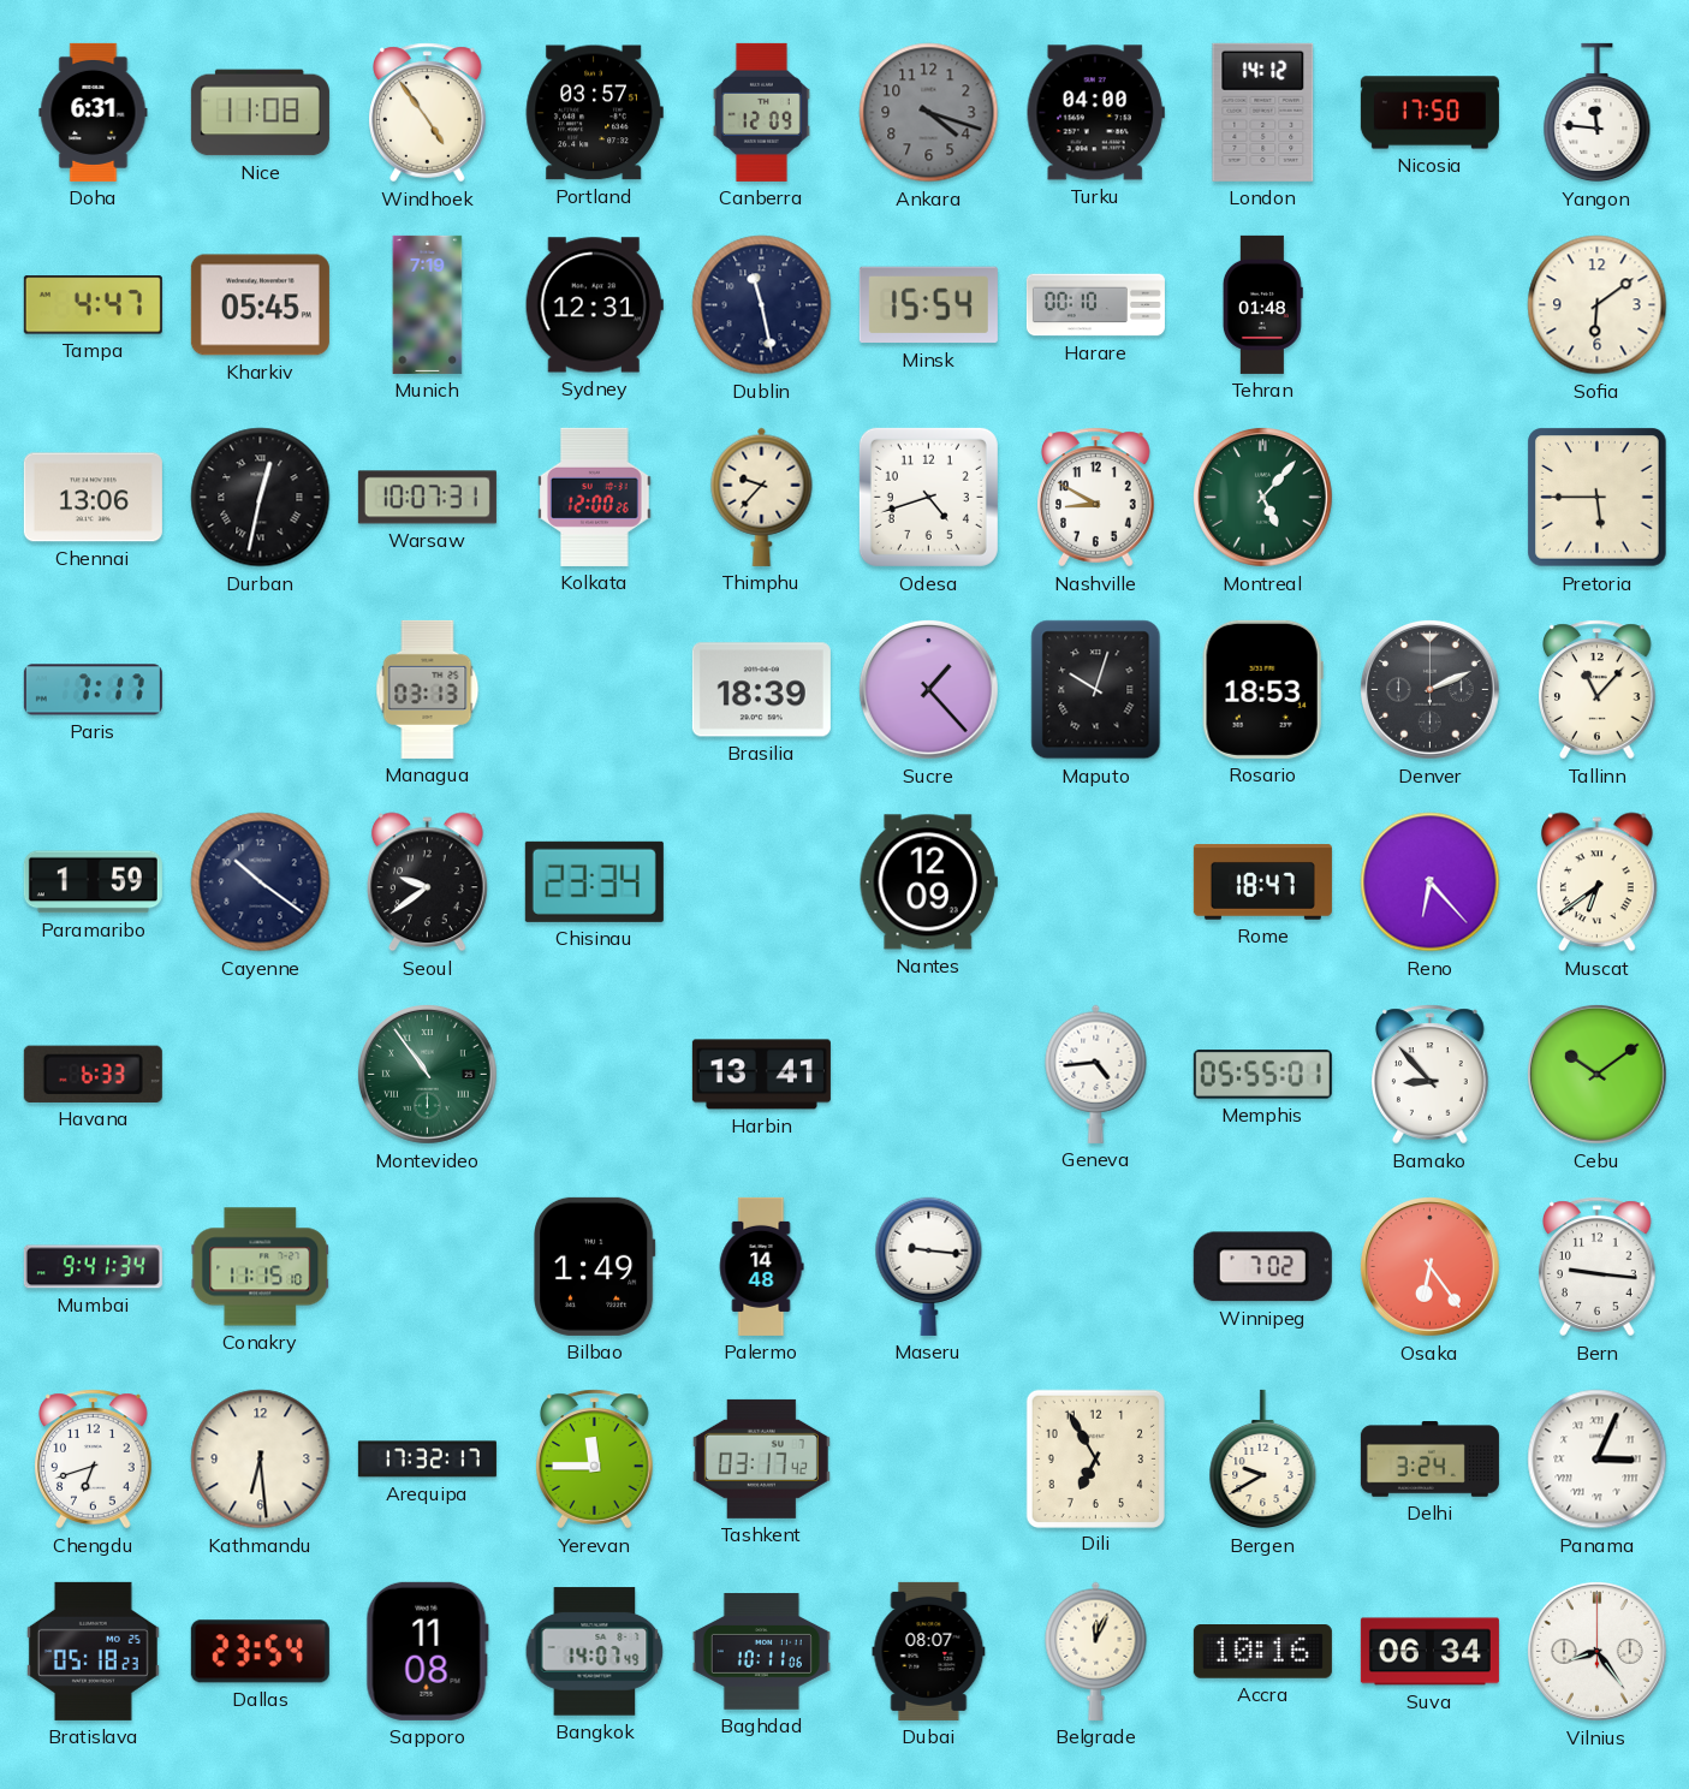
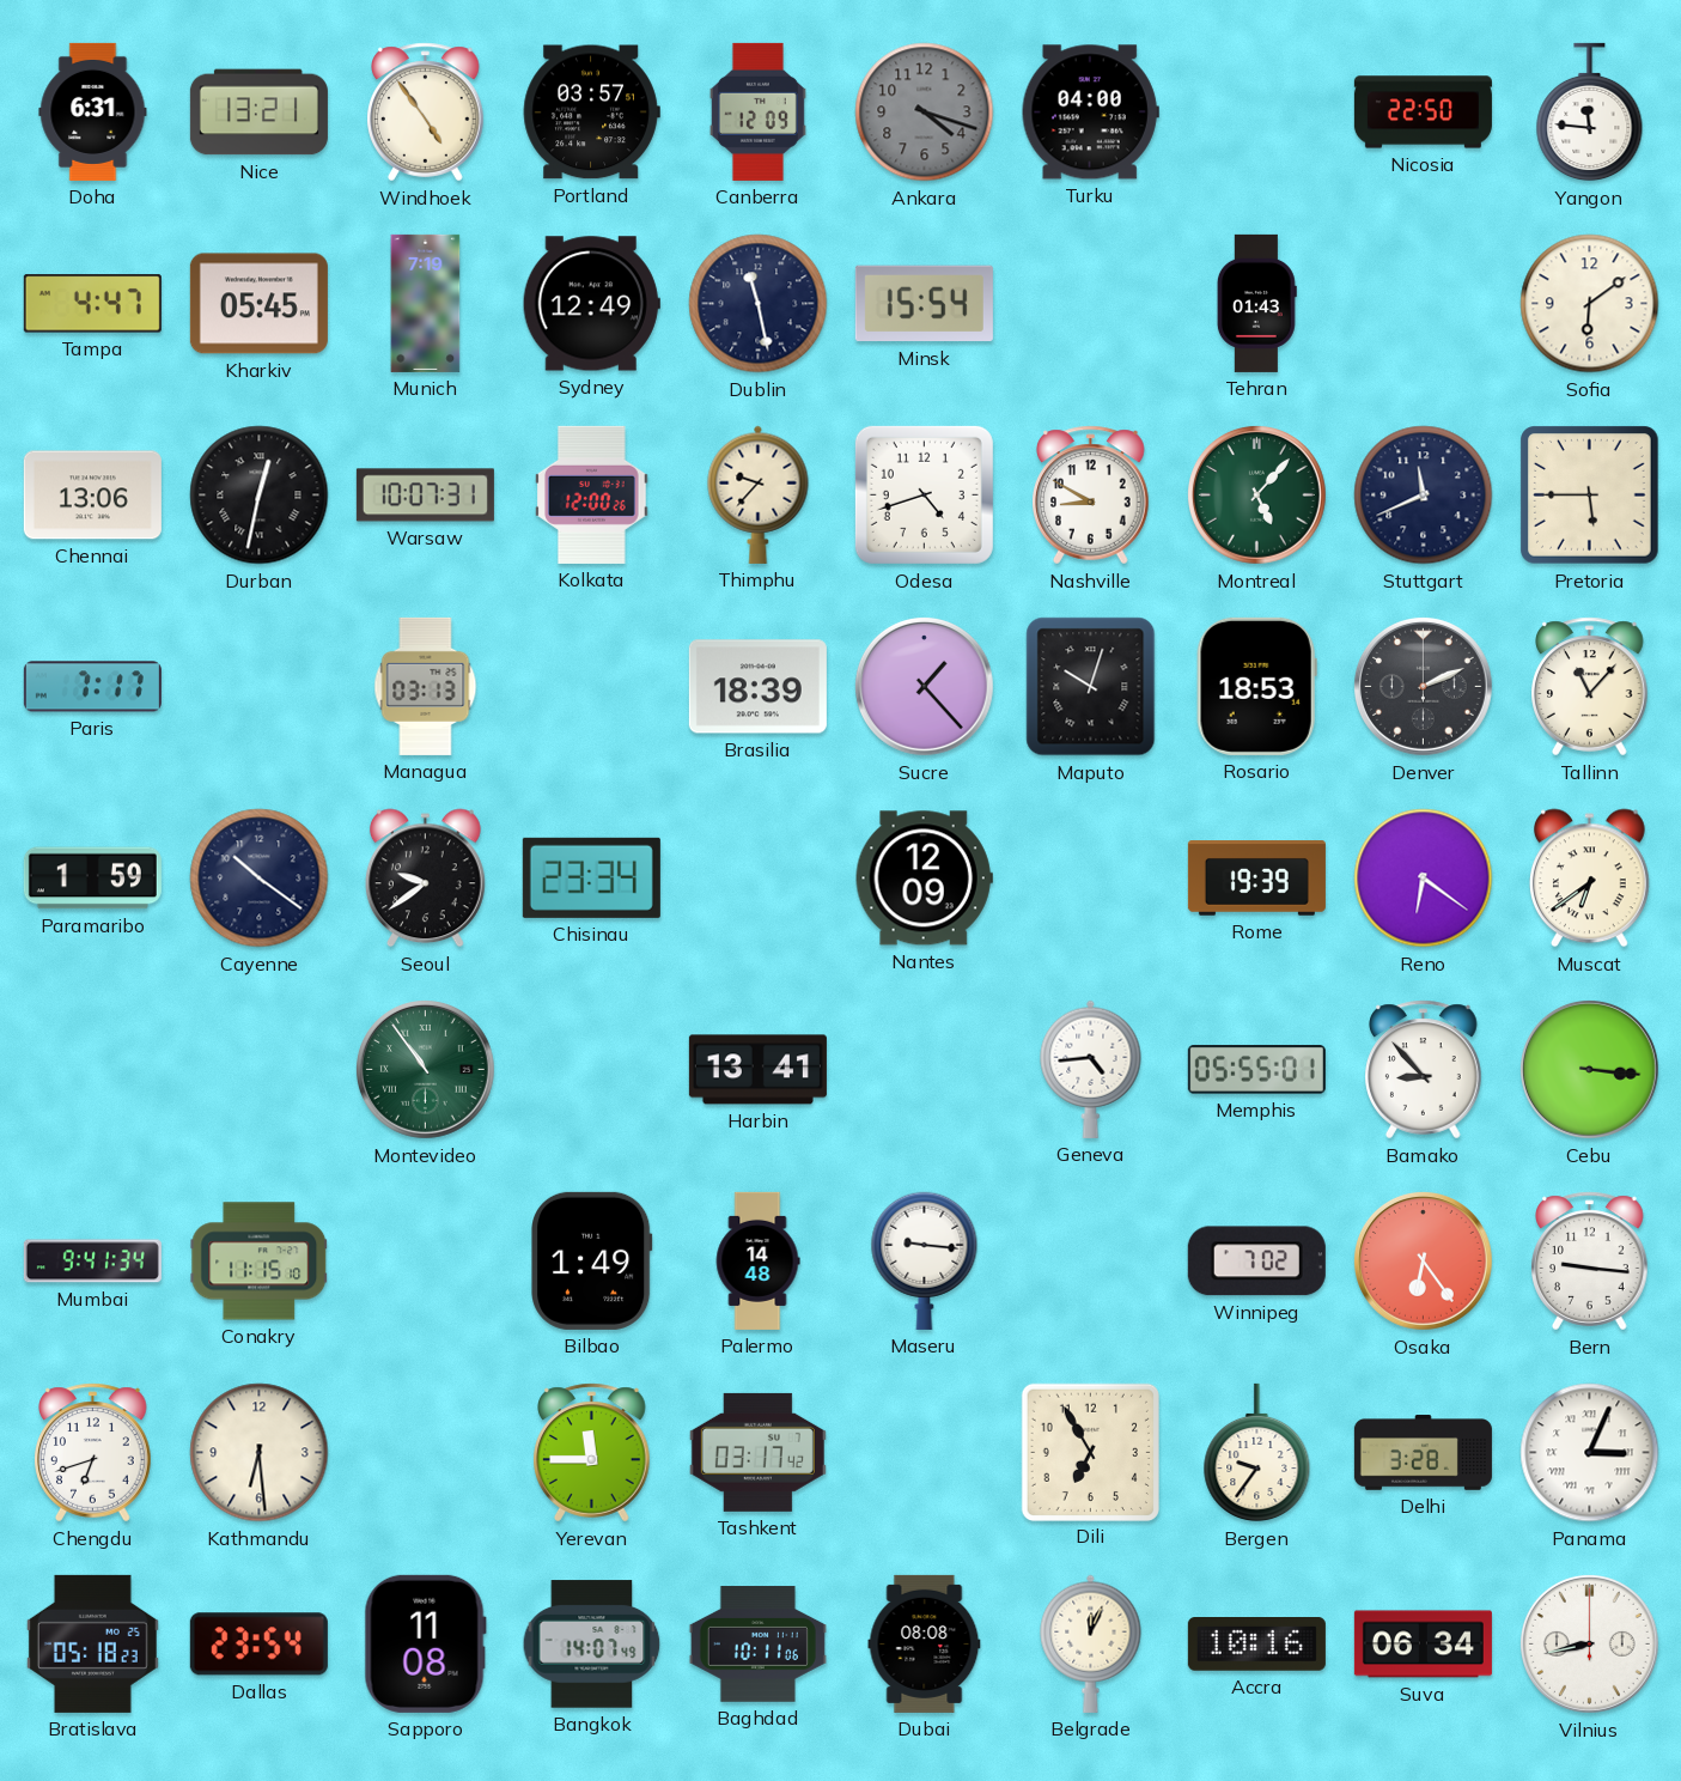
Nice: 11:08 -> 13:21 (258, 113)
London: 14:12 -> none (1263, 112)
Nicosia: 17:50 -> 22:50 (1423, 113)
Sydney: 12:31 -> 12:49 (591, 304)
Harare: 00:10 -> none (1095, 305)
Tehran: 01:48 -> 01:43 (1256, 303)
Stuttgart: none -> 11:41 (1424, 496)
Rome: 18:47 -> 19:39 (1256, 879)
Reno: 6:23 -> 6:21 (1424, 879)
Havana: 6:33 -> none (93, 1074)
Cebu: 10:09 -> 3:16 (1590, 1070)
Arequipa: 17:32 -> none (427, 1460)
Bergen: 9:40 -> 9:36 (1257, 1453)
Delhi: 3:24 -> 3:28 (1423, 1453)
Dubai: 08:07 -> 08:08 (925, 1643)
Vilnius: 8:24 -> 8:43 (1590, 1645)
